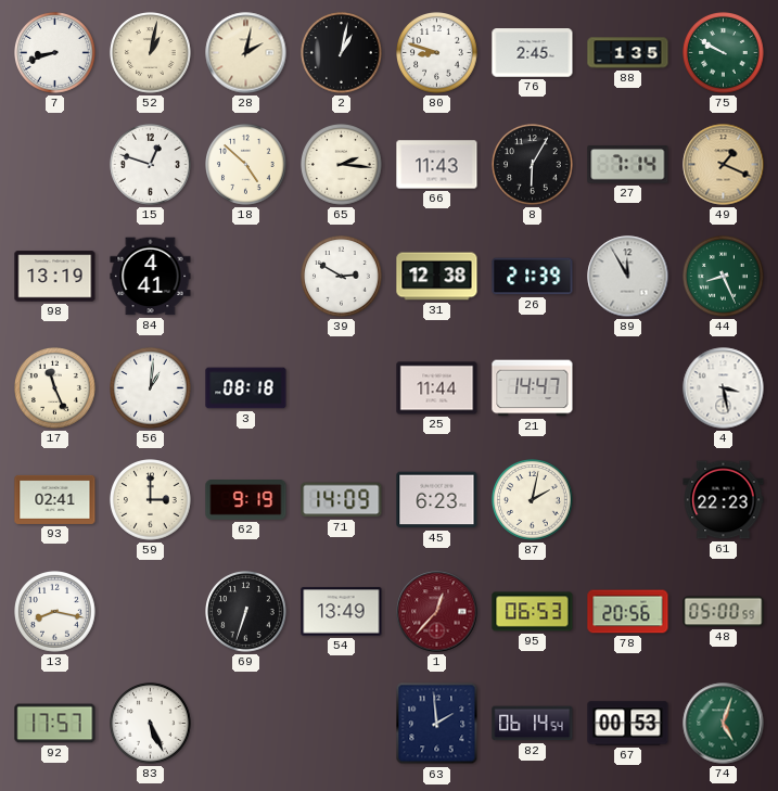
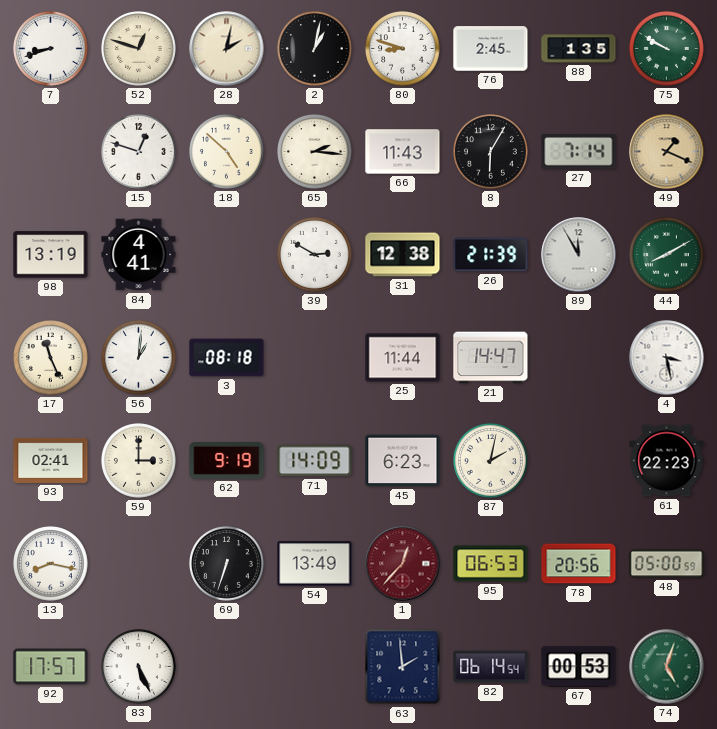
52: 1:02 -> 12:48 (139, 49)
44: 8:26 -> 8:10 (667, 255)
